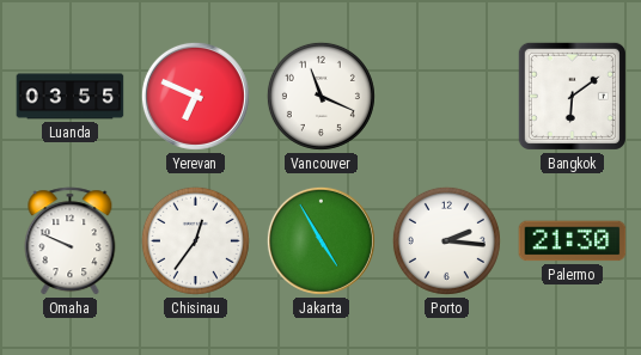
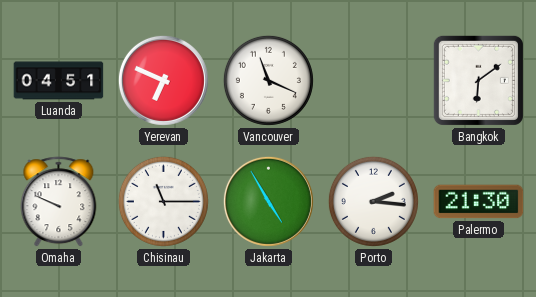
Luanda: 03:55 -> 04:51 (59, 81)
Chisinau: 12:36 -> 11:15 (163, 201)
